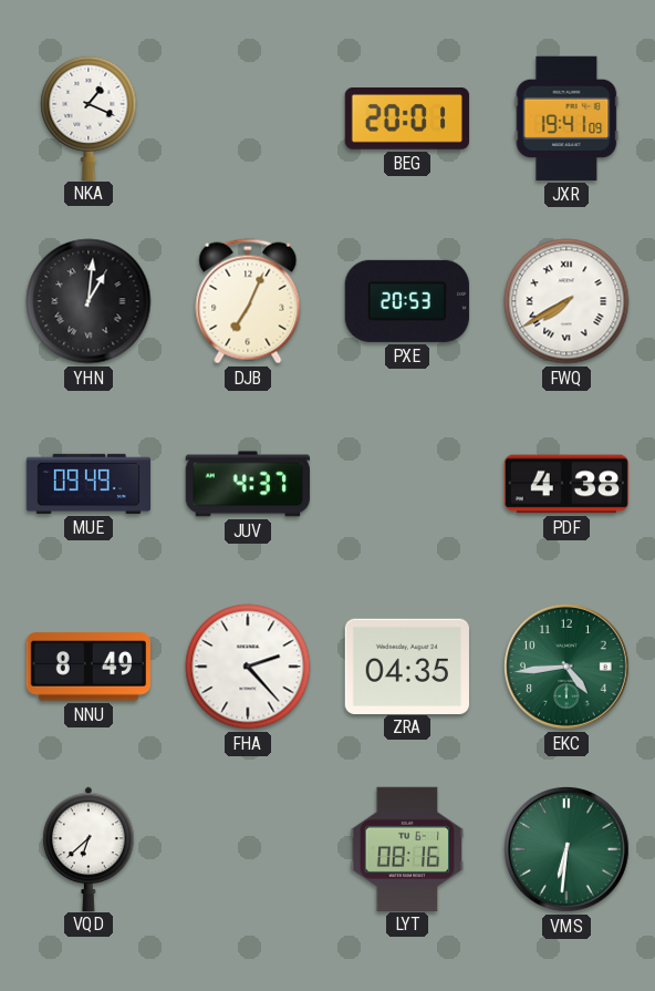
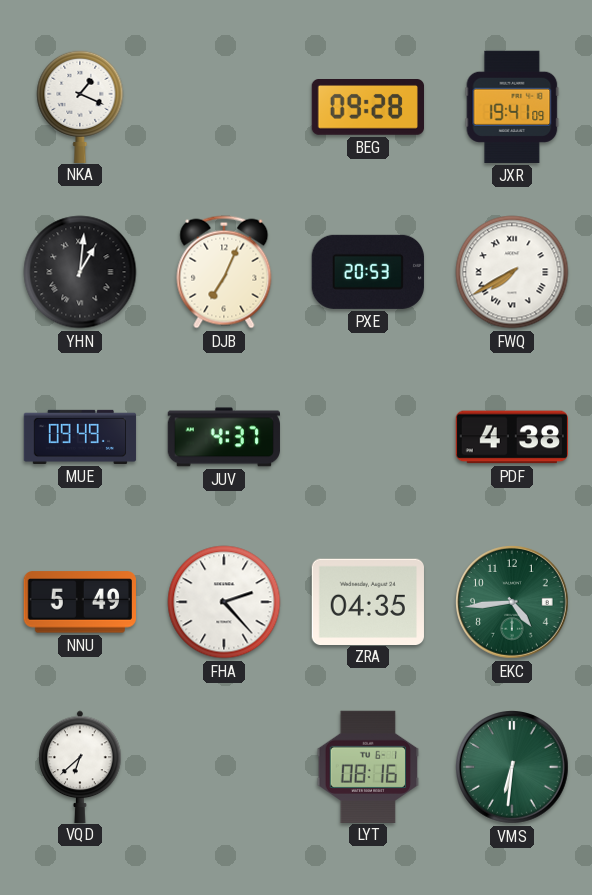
BEG: 20:01 -> 09:28 (367, 108)
NNU: 8:49 -> 5:49 (80, 602)
